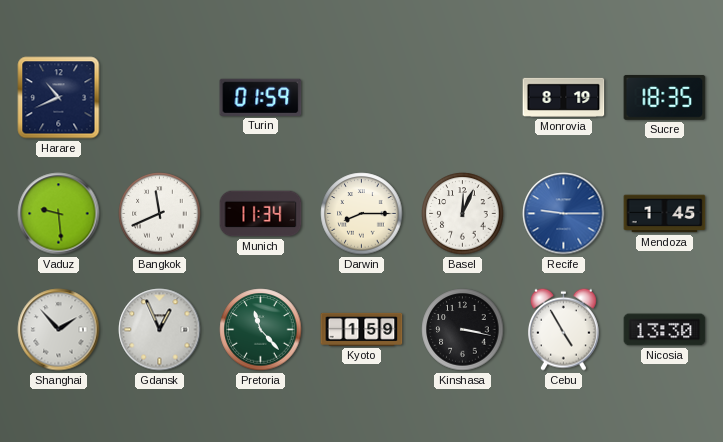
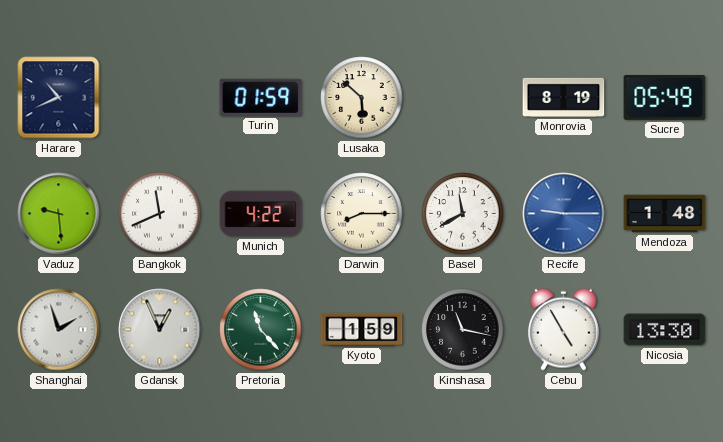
Lusaka: none -> 5:52 (362, 98)
Sucre: 18:35 -> 05:49 (665, 98)
Munich: 11:34 -> 4:22 (261, 214)
Basel: 12:04 -> 11:40 (463, 214)
Mendoza: 1:45 -> 1:48 (665, 214)
Shanghai: 1:53 -> 1:57 (59, 330)
Kinshasa: 3:17 -> 11:17 (463, 330)
